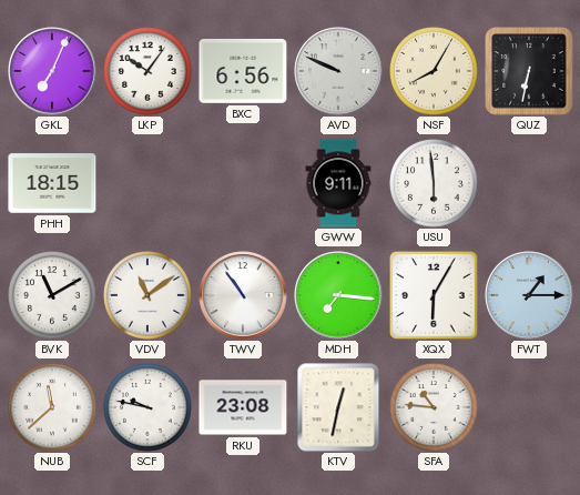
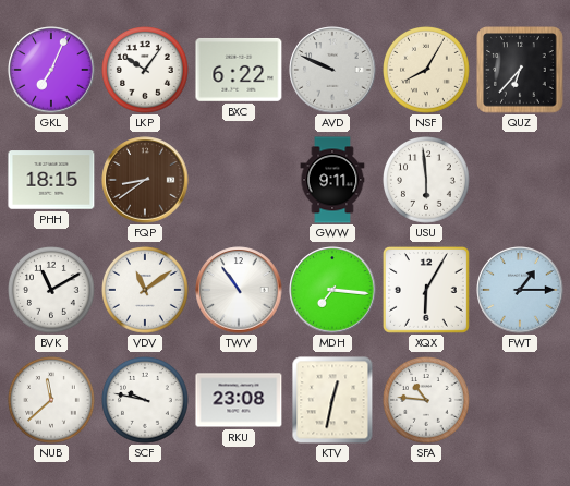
BXC: 6:56 -> 6:22 (239, 70)
QUZ: 6:32 -> 6:37 (520, 70)
FQP: none -> 8:39 (145, 180)
